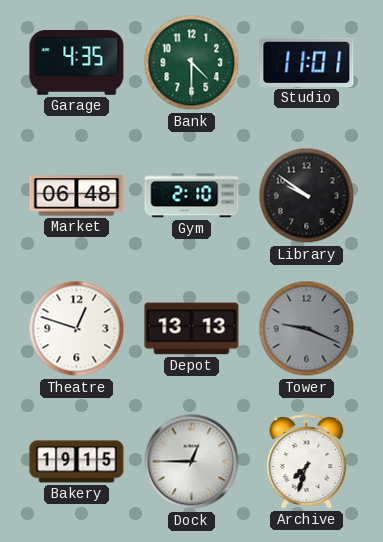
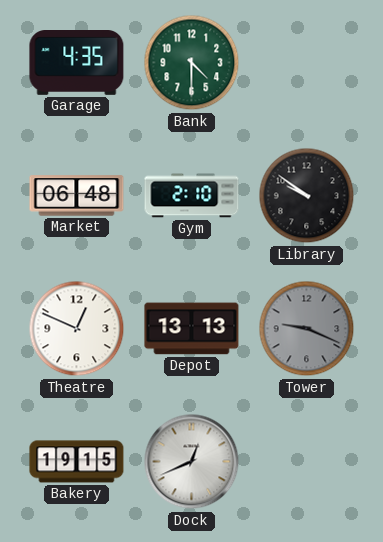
Studio: 11:01 -> none (307, 62)
Theatre: 12:48 -> 12:49 (77, 329)
Dock: 12:45 -> 12:41 (192, 462)
Archive: 7:33 -> none (307, 462)
